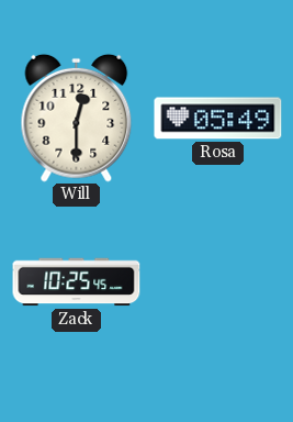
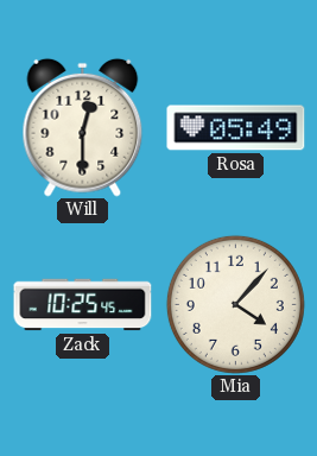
Mia: none -> 4:07 (235, 304)
